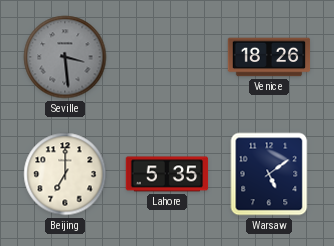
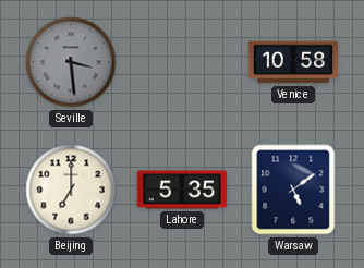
Venice: 18:26 -> 10:58 (293, 62)
